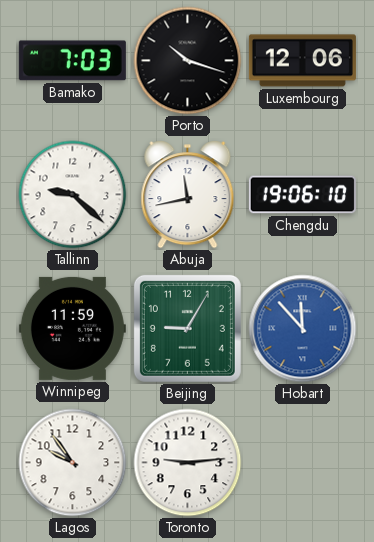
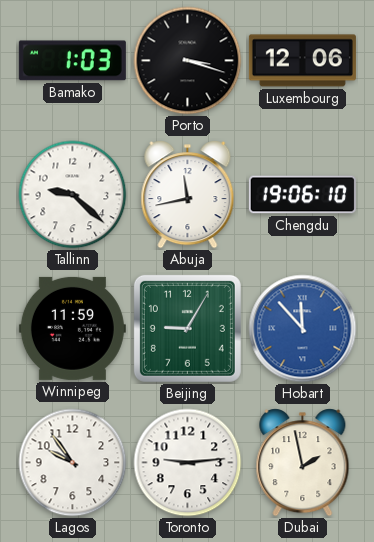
Bamako: 7:03 -> 1:03 (72, 61)
Porto: 10:18 -> 3:18 (188, 61)
Dubai: none -> 1:58 (303, 463)
